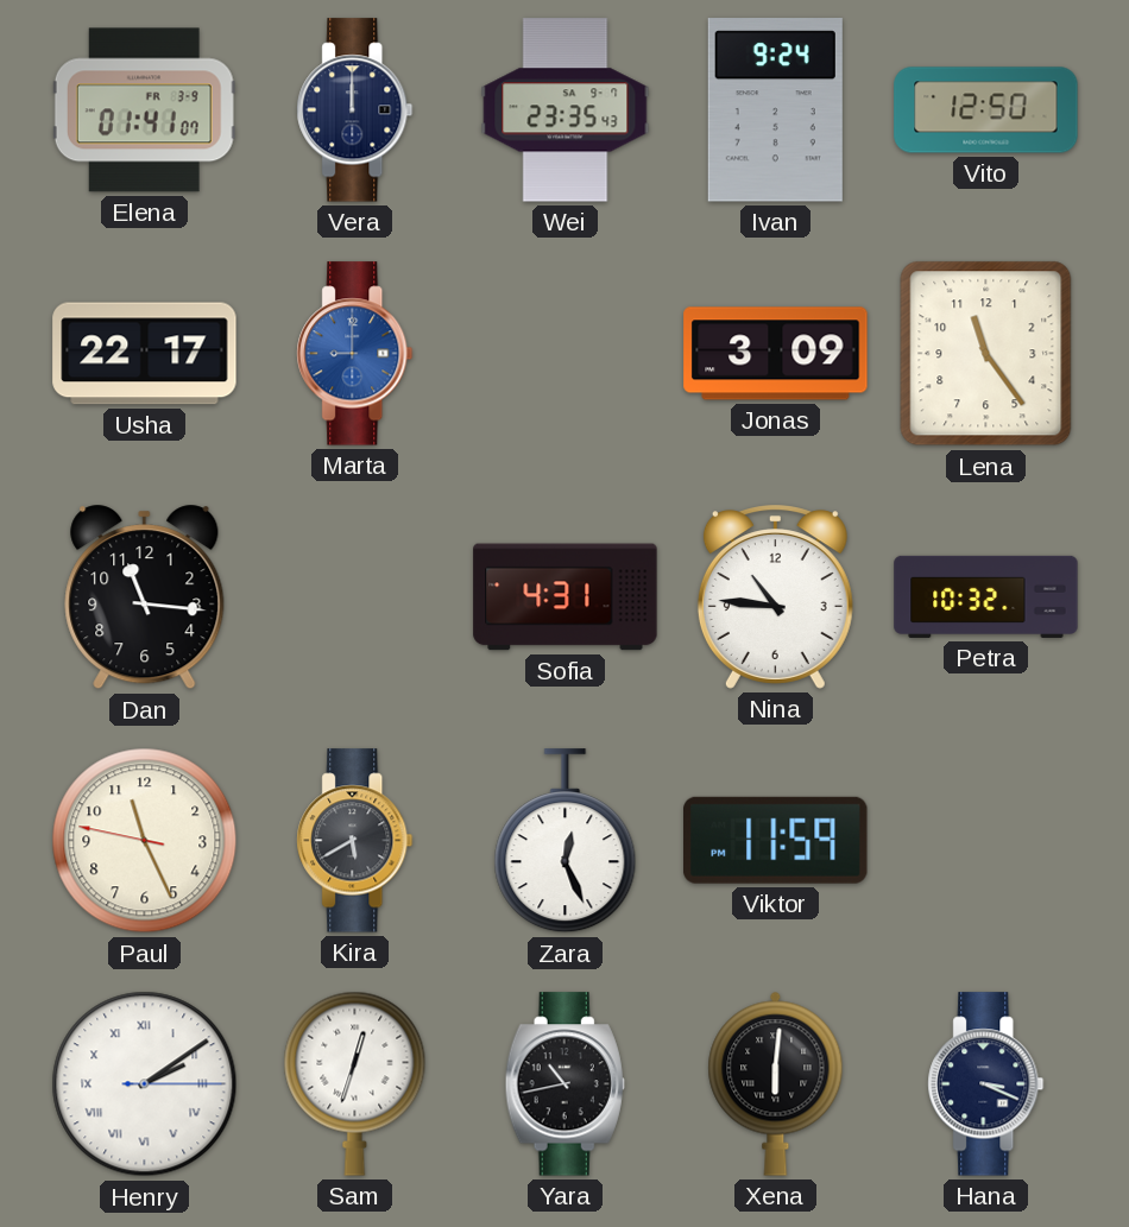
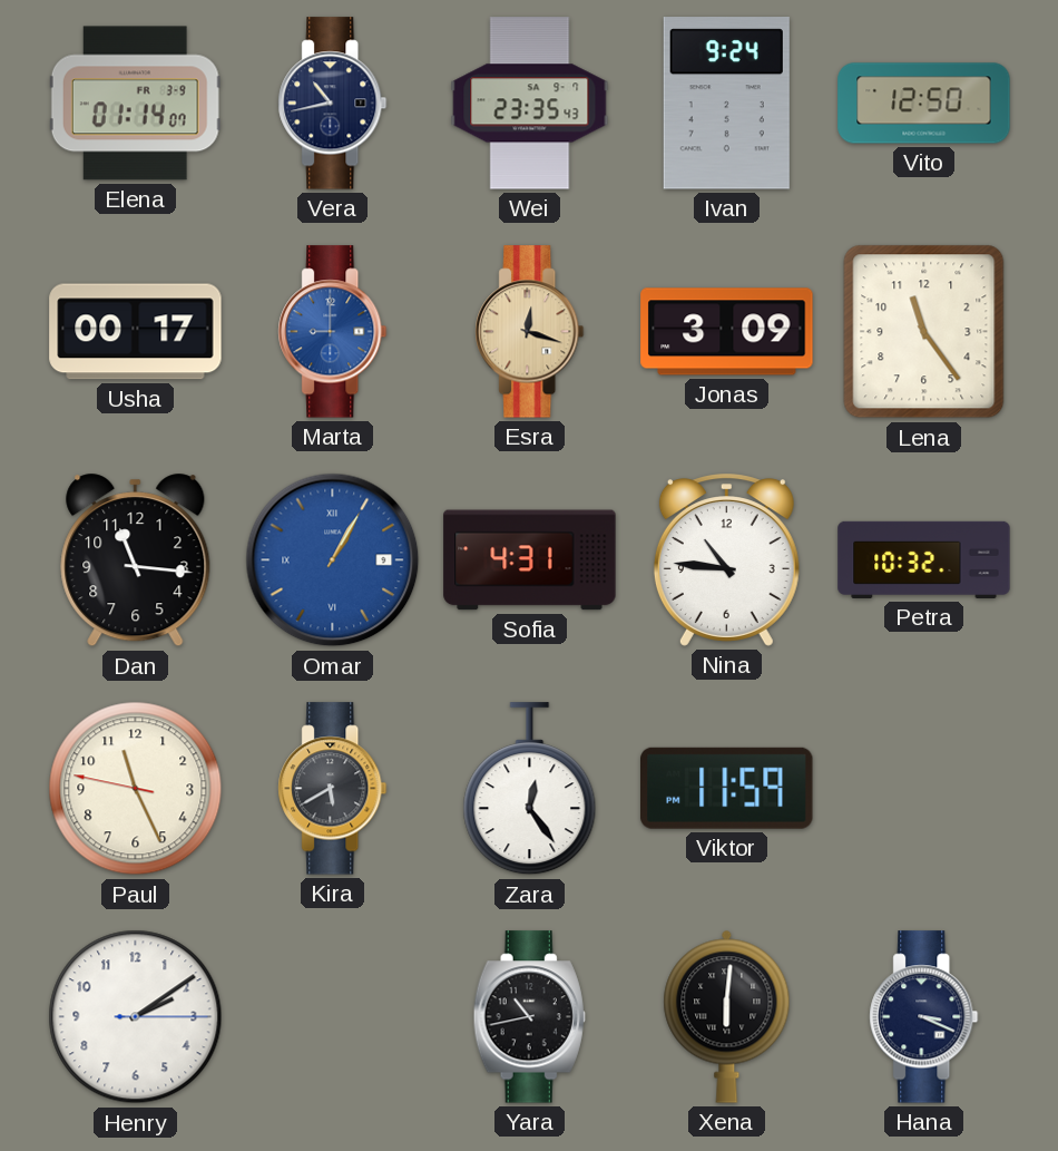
Elena: 01:41 -> 01:14 (135, 104)
Vera: 12:00 -> 10:43 (333, 104)
Usha: 22:17 -> 00:17 (136, 332)
Esra: none -> 12:18 (530, 332)
Omar: none -> 1:05 (333, 560)
Zara: 12:26 -> 12:24 (530, 789)
Henry numerals: Roman -> Arabic (136, 1017)
Sam: 12:33 -> none (355, 1083)
